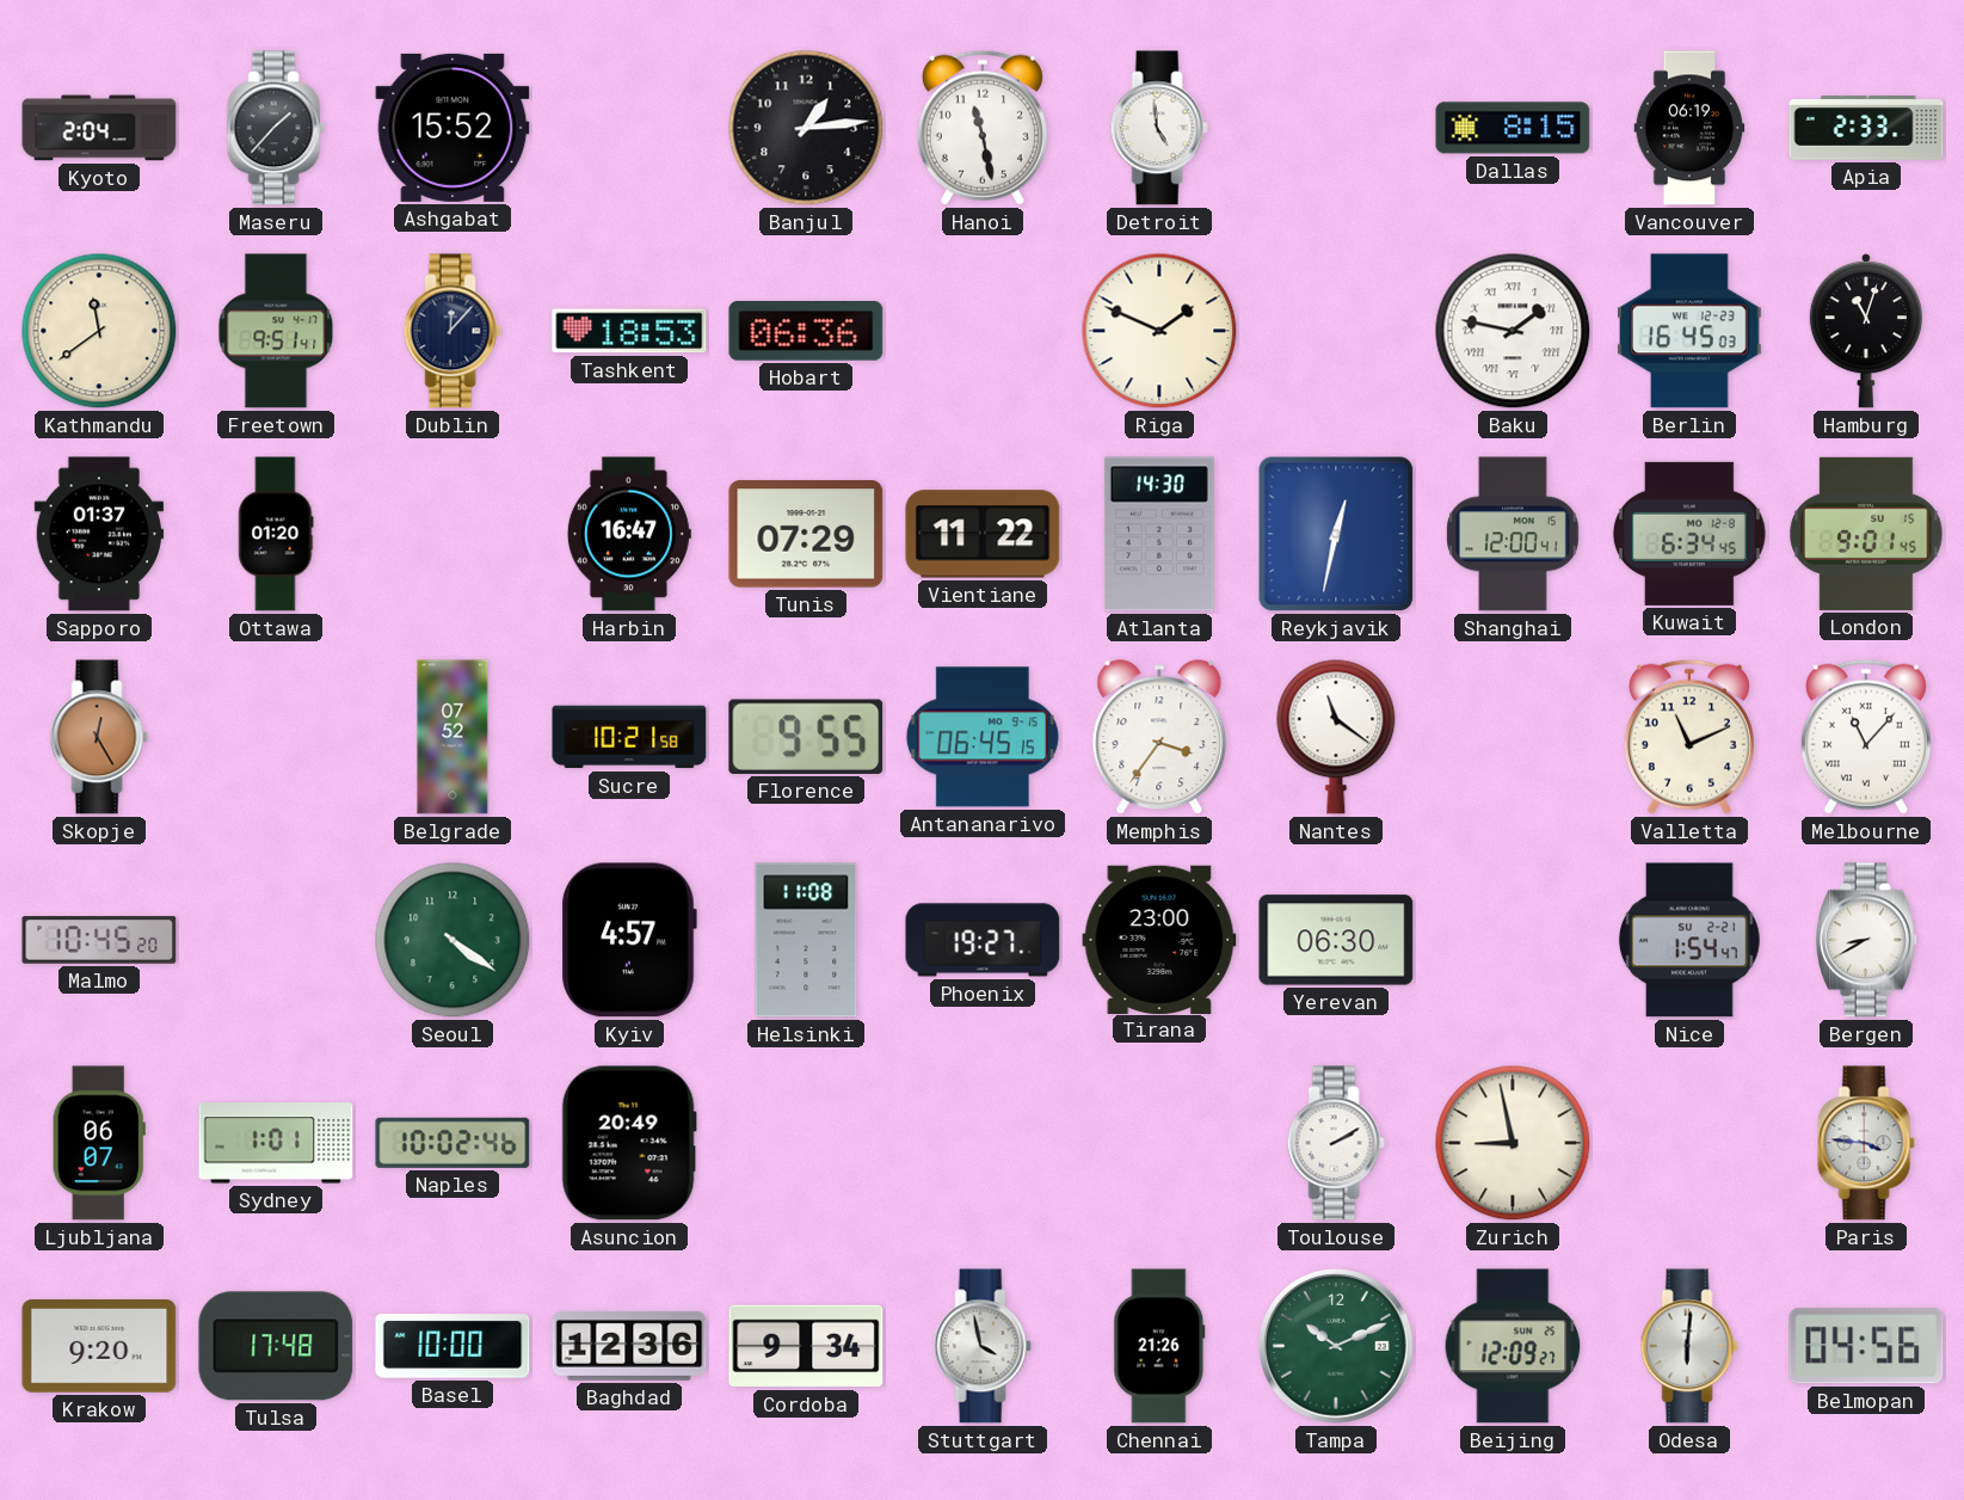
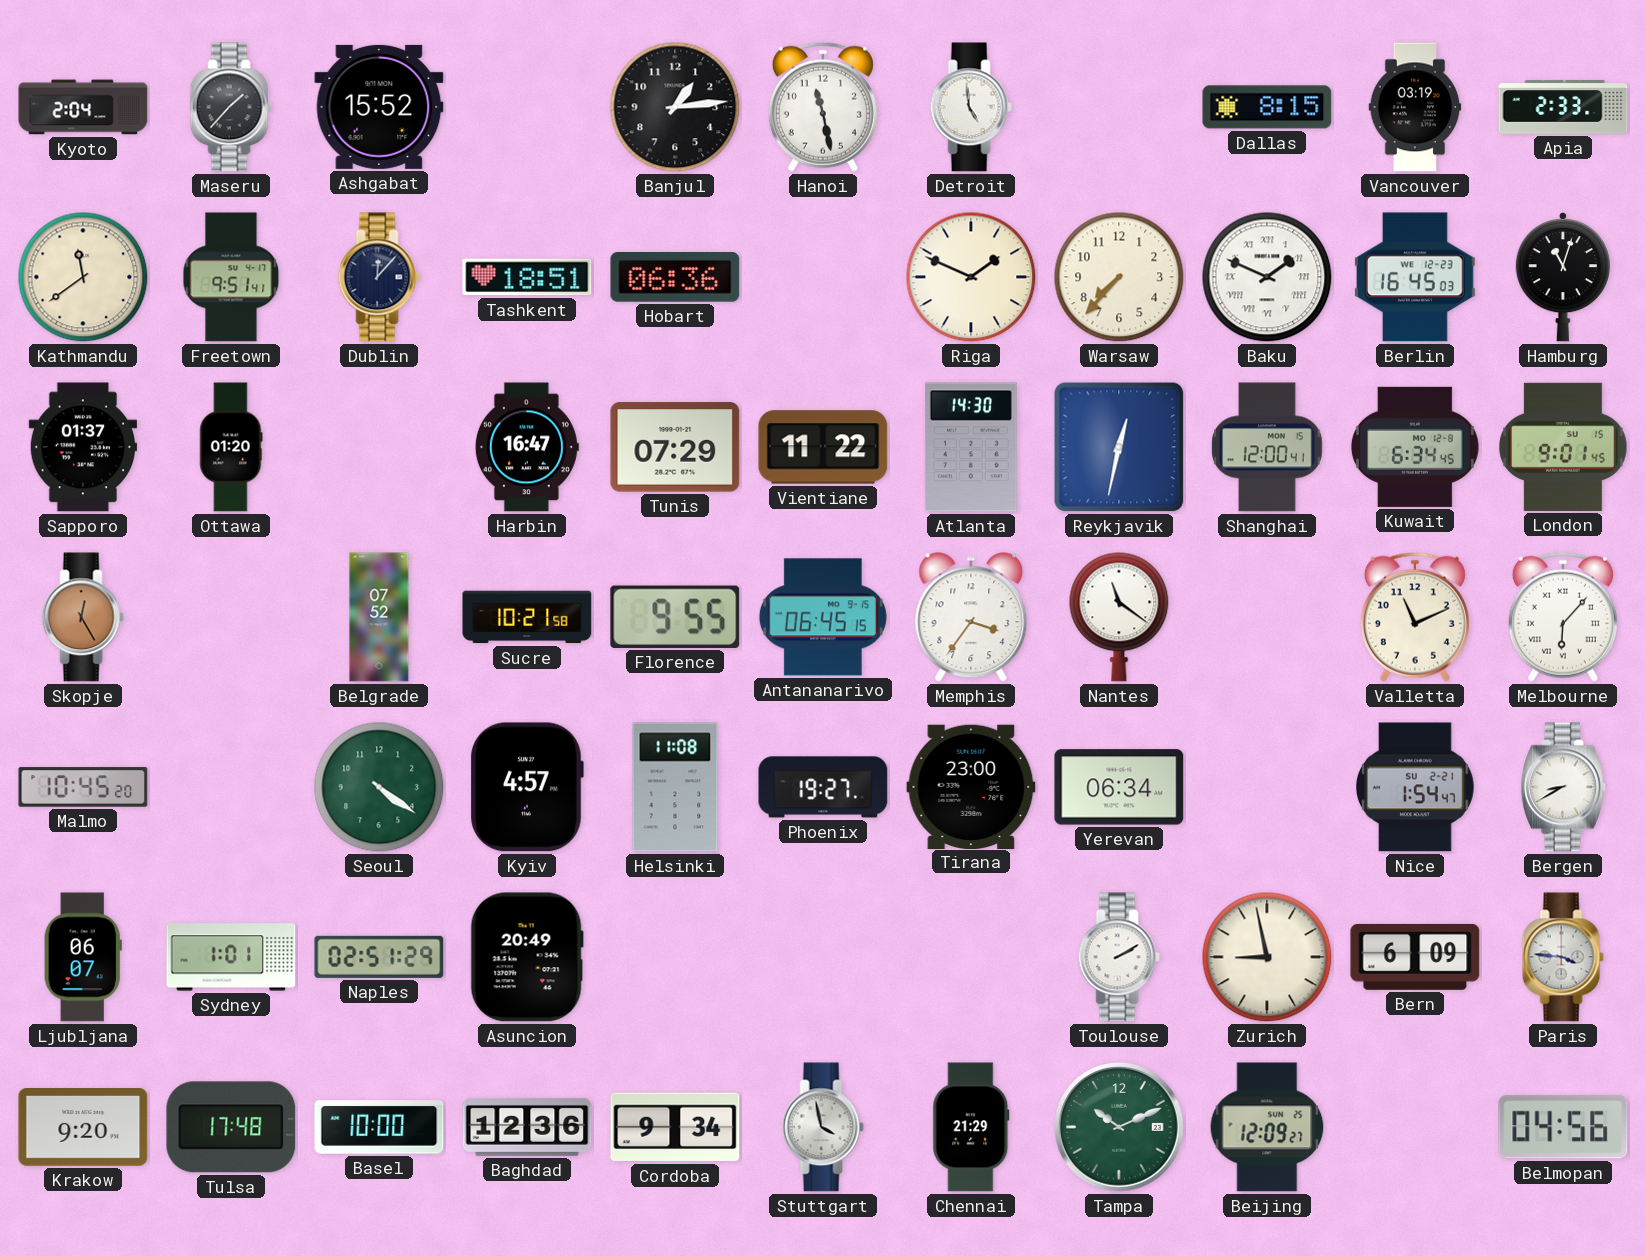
Vancouver: 06:19 -> 03:19 (1415, 107)
Tashkent: 18:53 -> 18:51 (527, 277)
Warsaw: none -> 7:37 (1119, 277)
Baku: 1:47 -> 1:49 (1267, 277)
Melbourne: 11:07 -> 6:07 (1563, 617)
Yerevan: 06:30 -> 06:34 (1119, 787)
Naples: 10:02 -> 02:51 (379, 957)
Bern: none -> 6:09 (1415, 957)
Chennai: 21:26 -> 21:29 (971, 1127)
Odesa: 6:01 -> none (1689, 1346)
